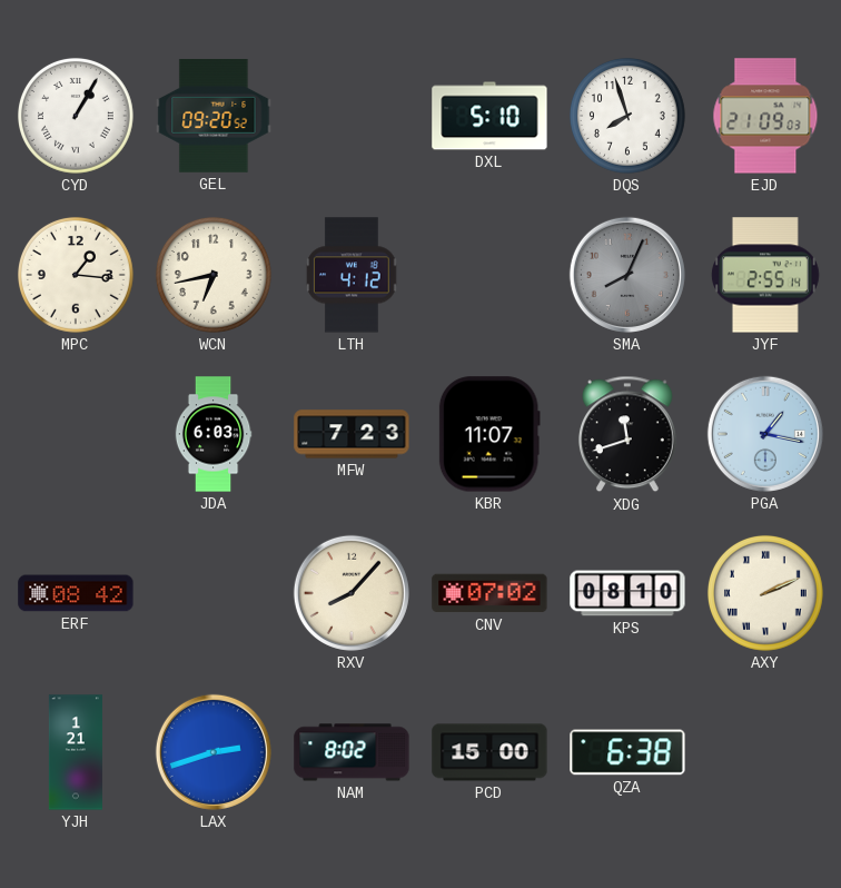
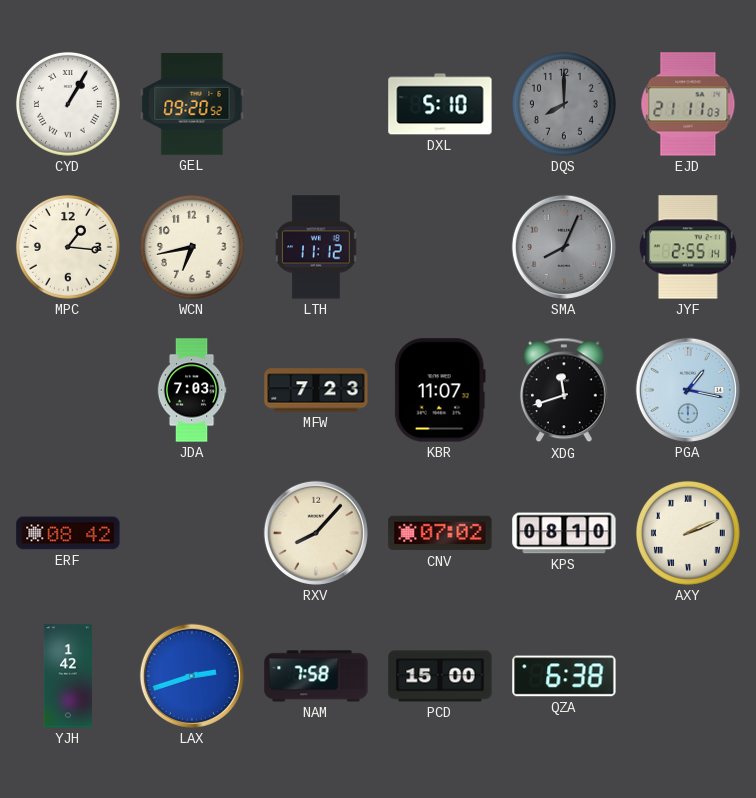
DQS: 7:57 -> 8:00 (564, 104)
DQS dial: white -> grey (564, 104)
EJD: 21:09 -> 21:11 (688, 104)
LTH: 4:12 -> 11:12 (316, 247)
JDA: 6:03 -> 7:03 (192, 390)
YJH: 1:21 -> 1:42 (68, 676)
NAM: 8:02 -> 7:58 (316, 676)
